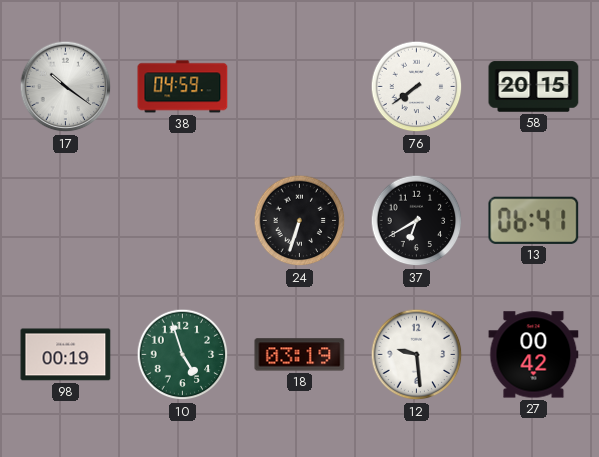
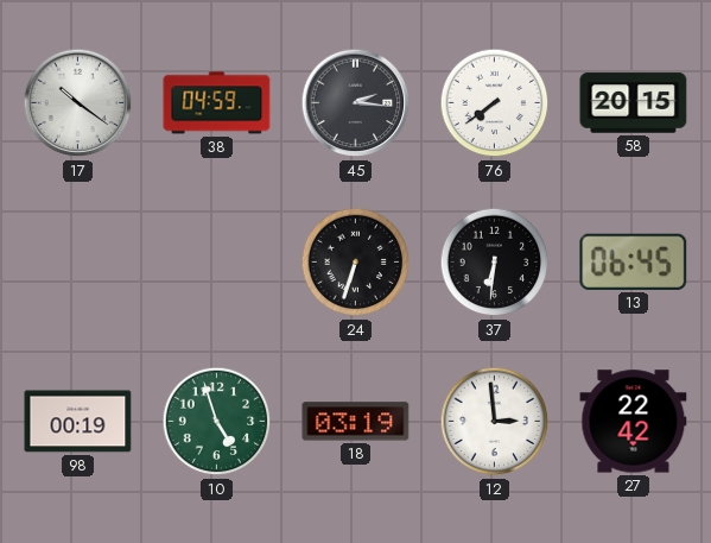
45: none -> 2:16 (356, 103)
37: 6:40 -> 6:31 (495, 263)
13: 06:41 -> 06:45 (634, 261)
12: 9:29 -> 2:59 (495, 422)
27: 00:42 -> 22:42 (634, 422)
